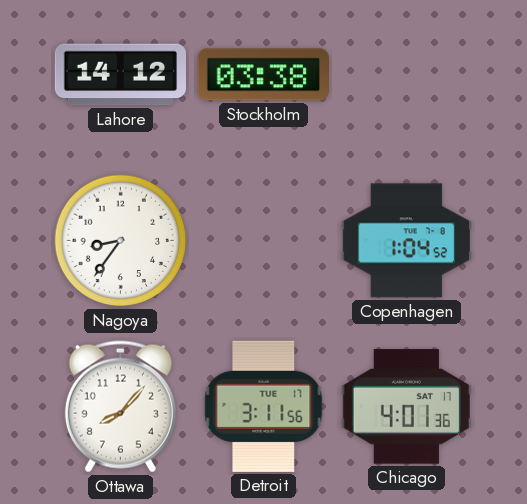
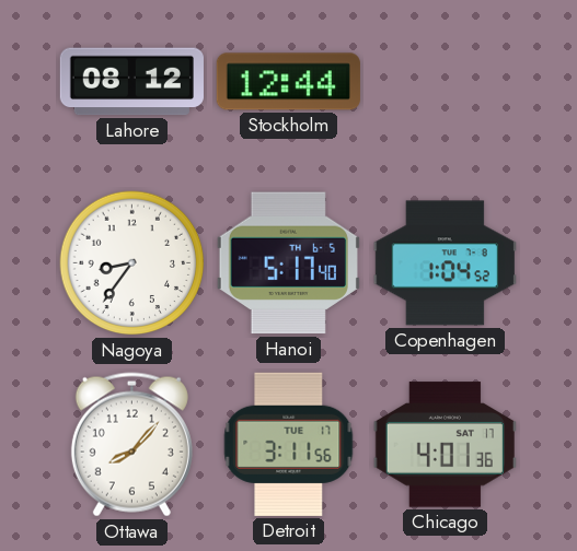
Lahore: 14:12 -> 08:12 (131, 82)
Stockholm: 03:38 -> 12:44 (288, 82)
Hanoi: none -> 5:17 (288, 263)
